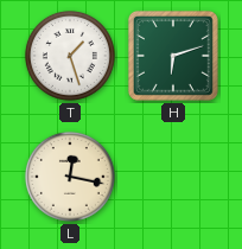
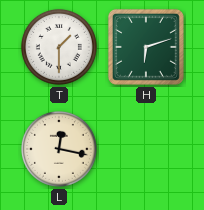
T: 1:27 -> 1:30 (59, 47)
